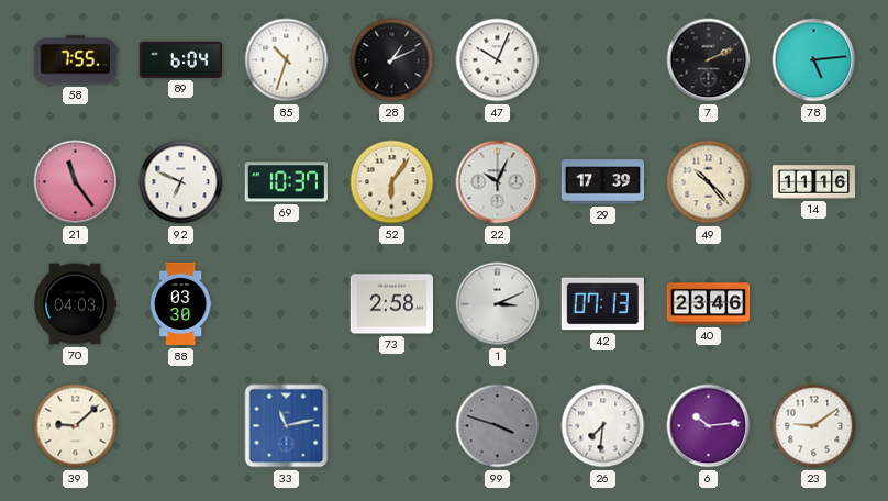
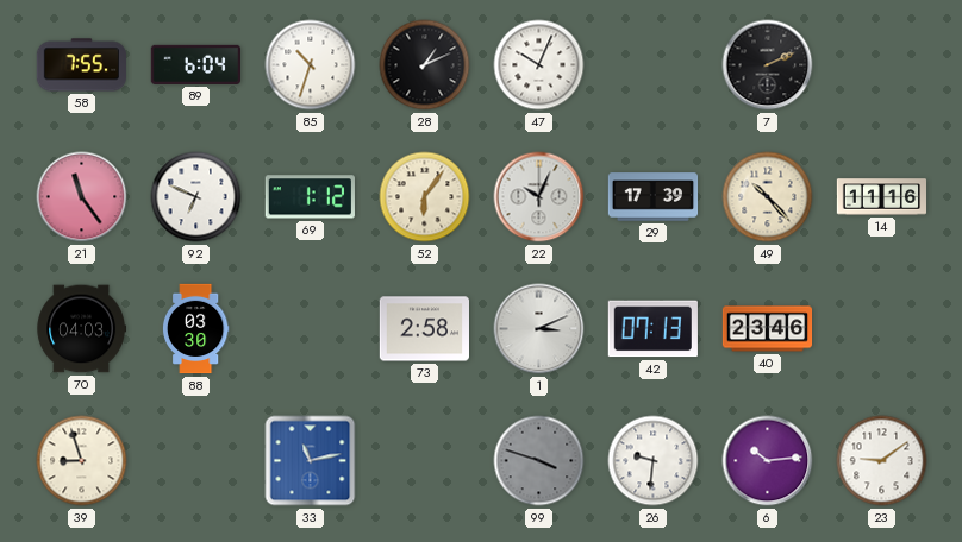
78: 5:14 -> none (814, 60)
69: 10:37 -> 1:12 (310, 197)
39: 9:08 -> 8:57 (82, 461)
26: 7:31 -> 9:31 (654, 461)
